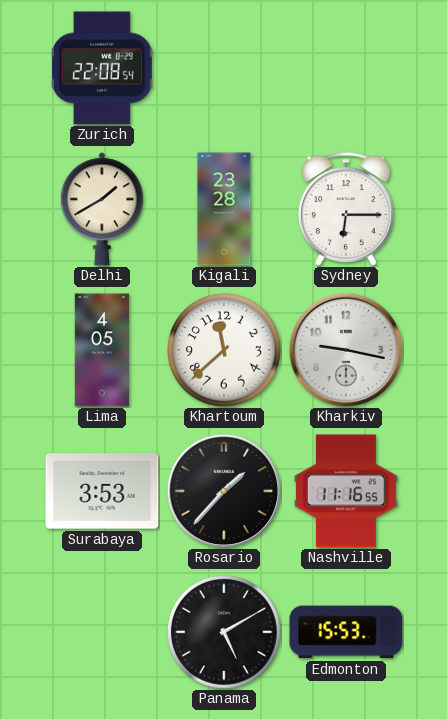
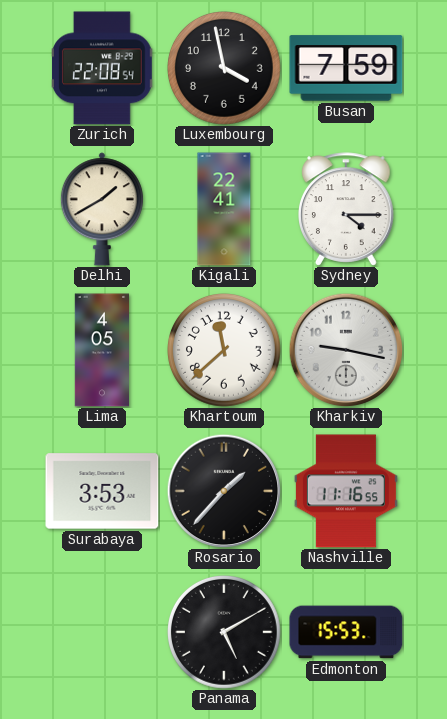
Luxembourg: none -> 3:58 (225, 69)
Busan: none -> 7:59 (346, 68)
Kigali: 23:28 -> 22:41 (224, 209)
Sydney: 6:15 -> 4:15 (347, 209)
